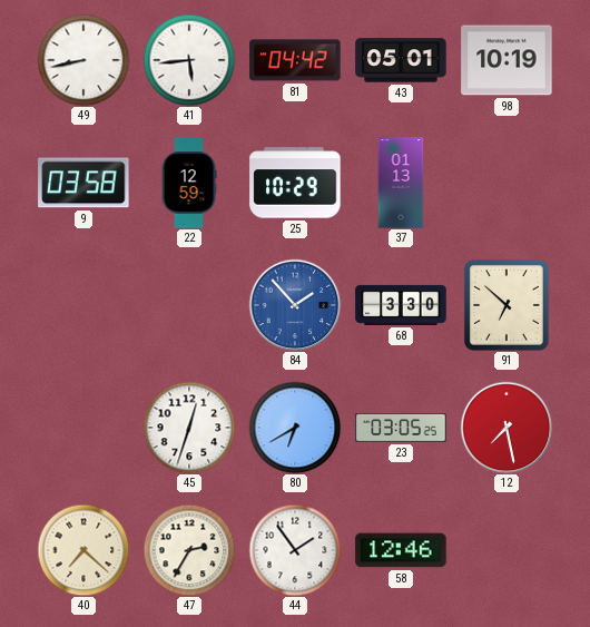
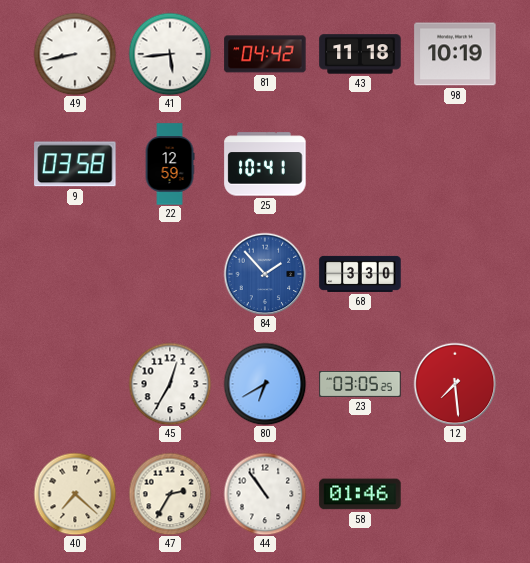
43: 05:01 -> 11:18 (360, 54)
25: 10:29 -> 10:41 (265, 164)
37: 01:13 -> none (401, 183)
91: 6:52 -> none (507, 305)
45: 12:33 -> 12:35 (170, 384)
12: 7:28 -> 7:29 (455, 384)
44: 1:54 -> 10:54 (265, 494)
58: 12:46 -> 01:46 (360, 494)
